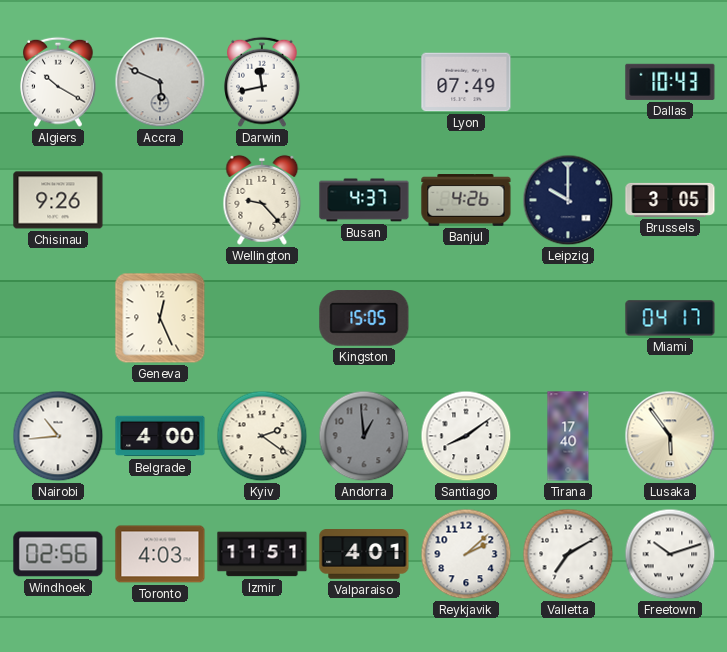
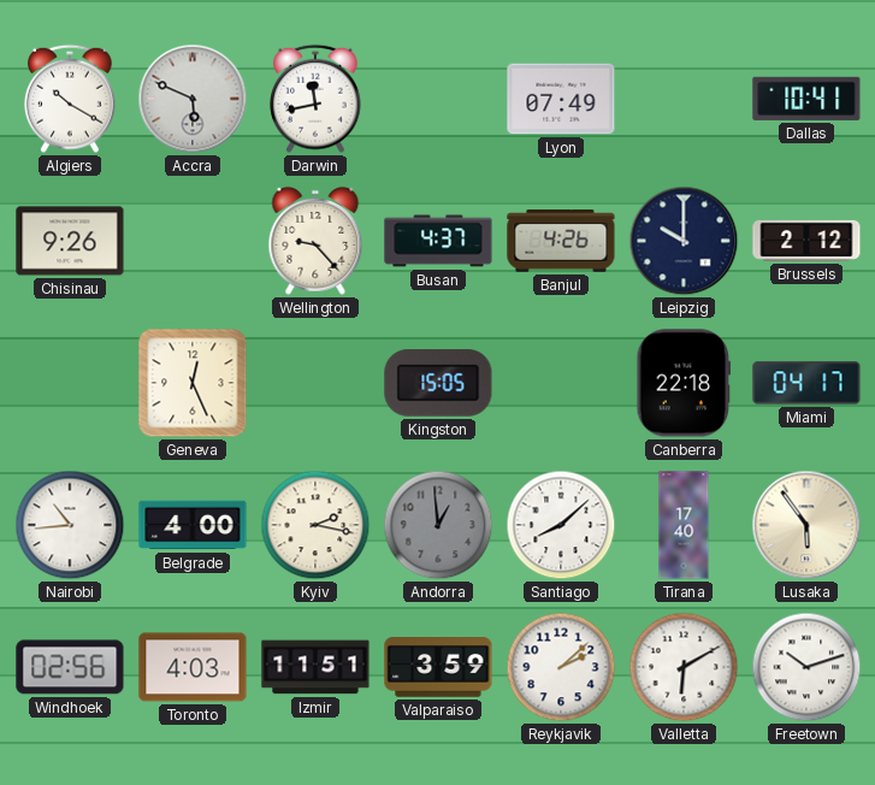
Dallas: 10:43 -> 10:41 (806, 99)
Brussels: 3:05 -> 2:12 (806, 241)
Canberra: none -> 22:18 (684, 383)
Kyiv: 2:21 -> 2:17 (315, 525)
Santiago: 8:09 -> 8:08 (561, 525)
Valparaiso: 4:01 -> 3:59 (438, 668)
Valletta: 7:10 -> 6:10 (684, 667)
